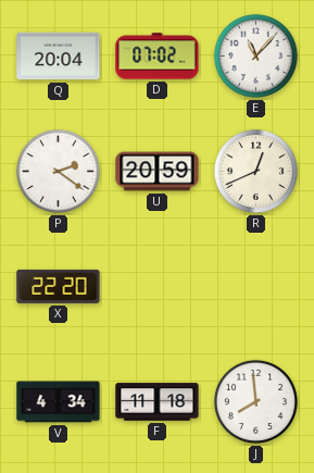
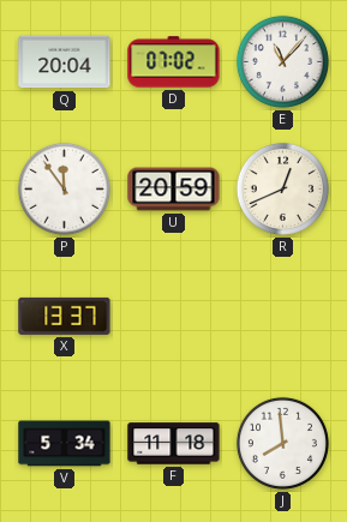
P: 2:21 -> 11:54 (64, 188)
X: 22:20 -> 13:37 (65, 316)
V: 4:34 -> 5:34 (65, 444)
